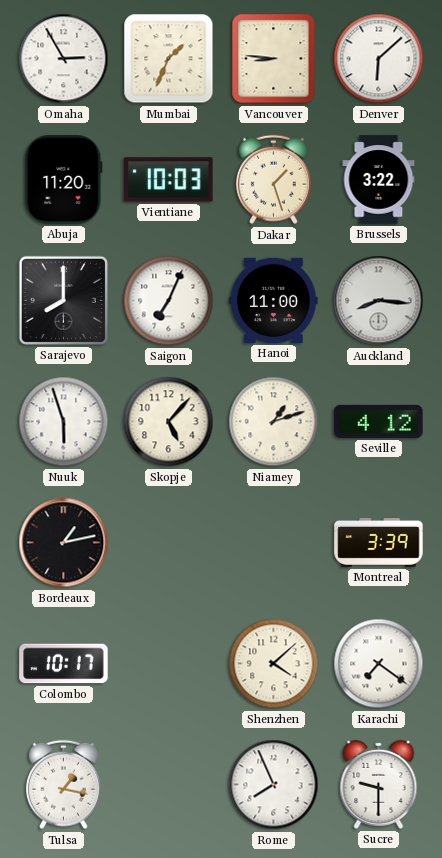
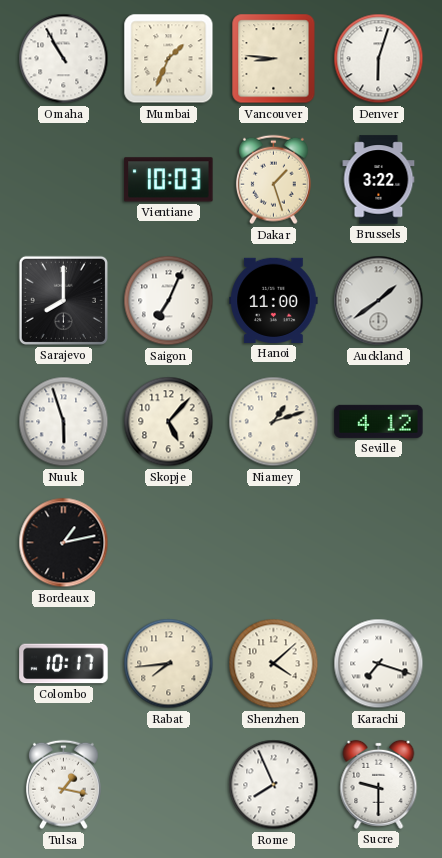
Omaha: 2:55 -> 10:55 (64, 59)
Denver: 6:08 -> 6:03 (379, 59)
Abuja: 11:20 -> none (64, 180)
Auckland: 8:16 -> 1:39 (379, 301)
Montreal: 3:39 -> none (379, 543)
Rabat: none -> 7:44 (169, 664)
Karachi: 7:21 -> 7:18 (379, 664)
